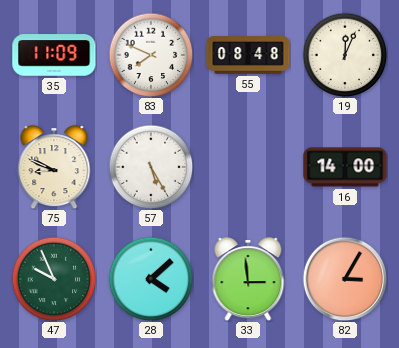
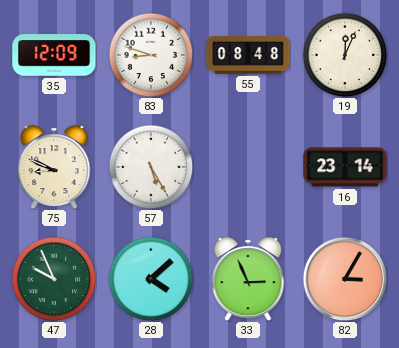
35: 11:09 -> 12:09 (54, 55)
83: 7:49 -> 8:48 (151, 55)
16: 14:00 -> 23:14 (345, 167)
33: 2:59 -> 2:56 (248, 279)
